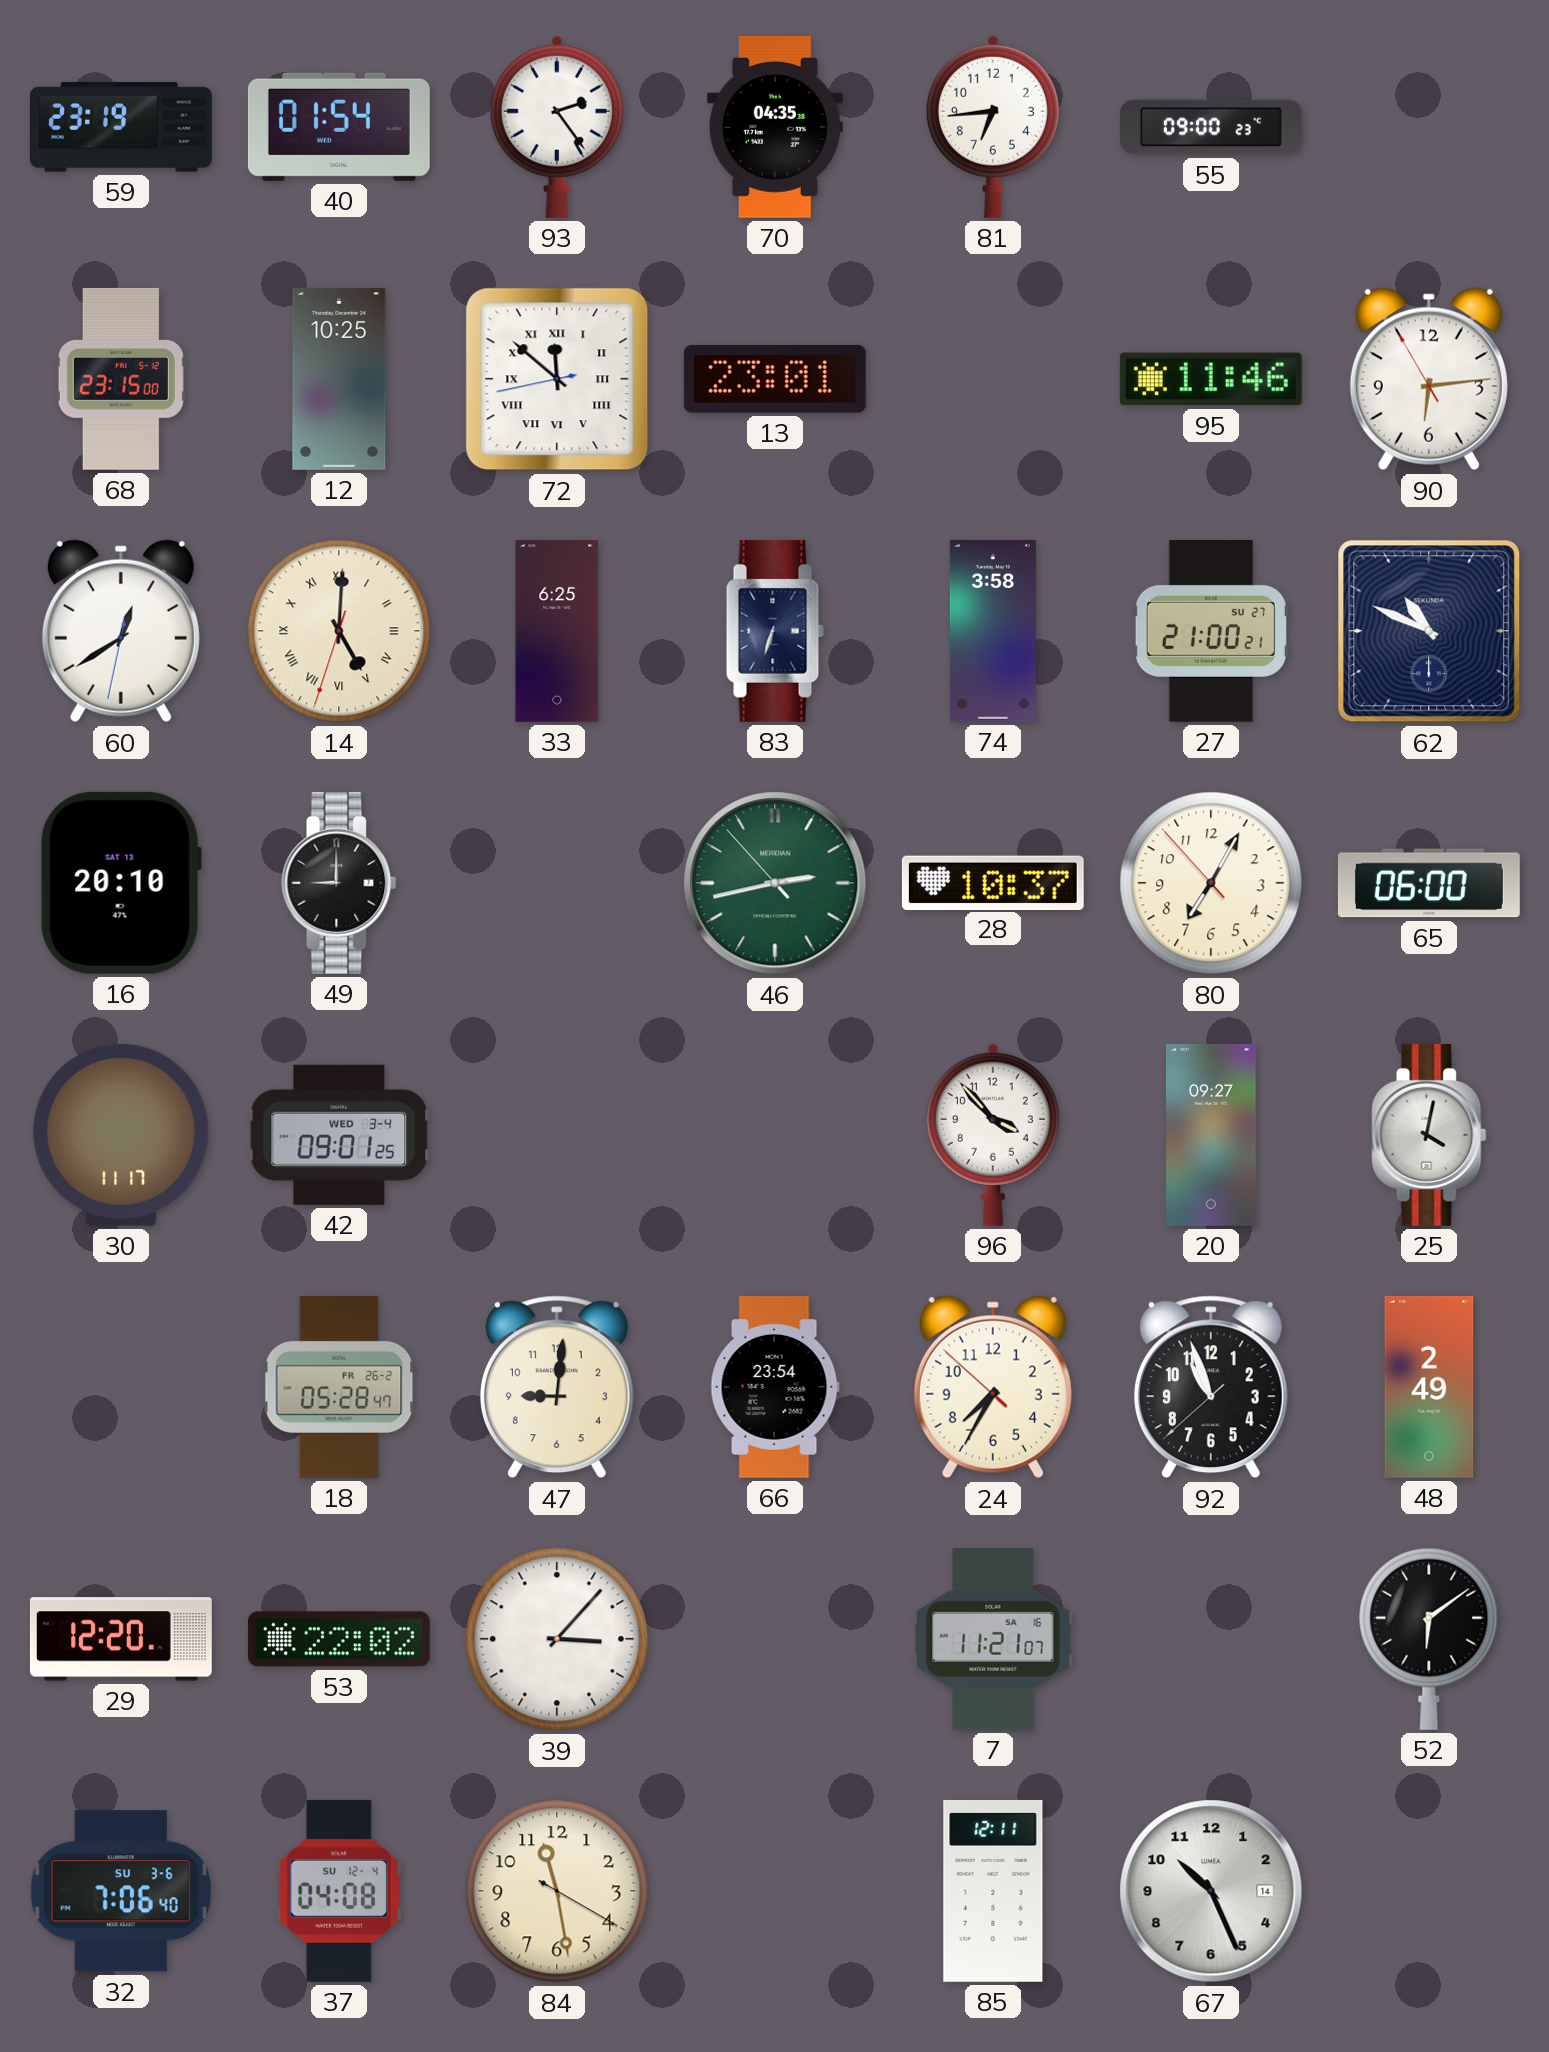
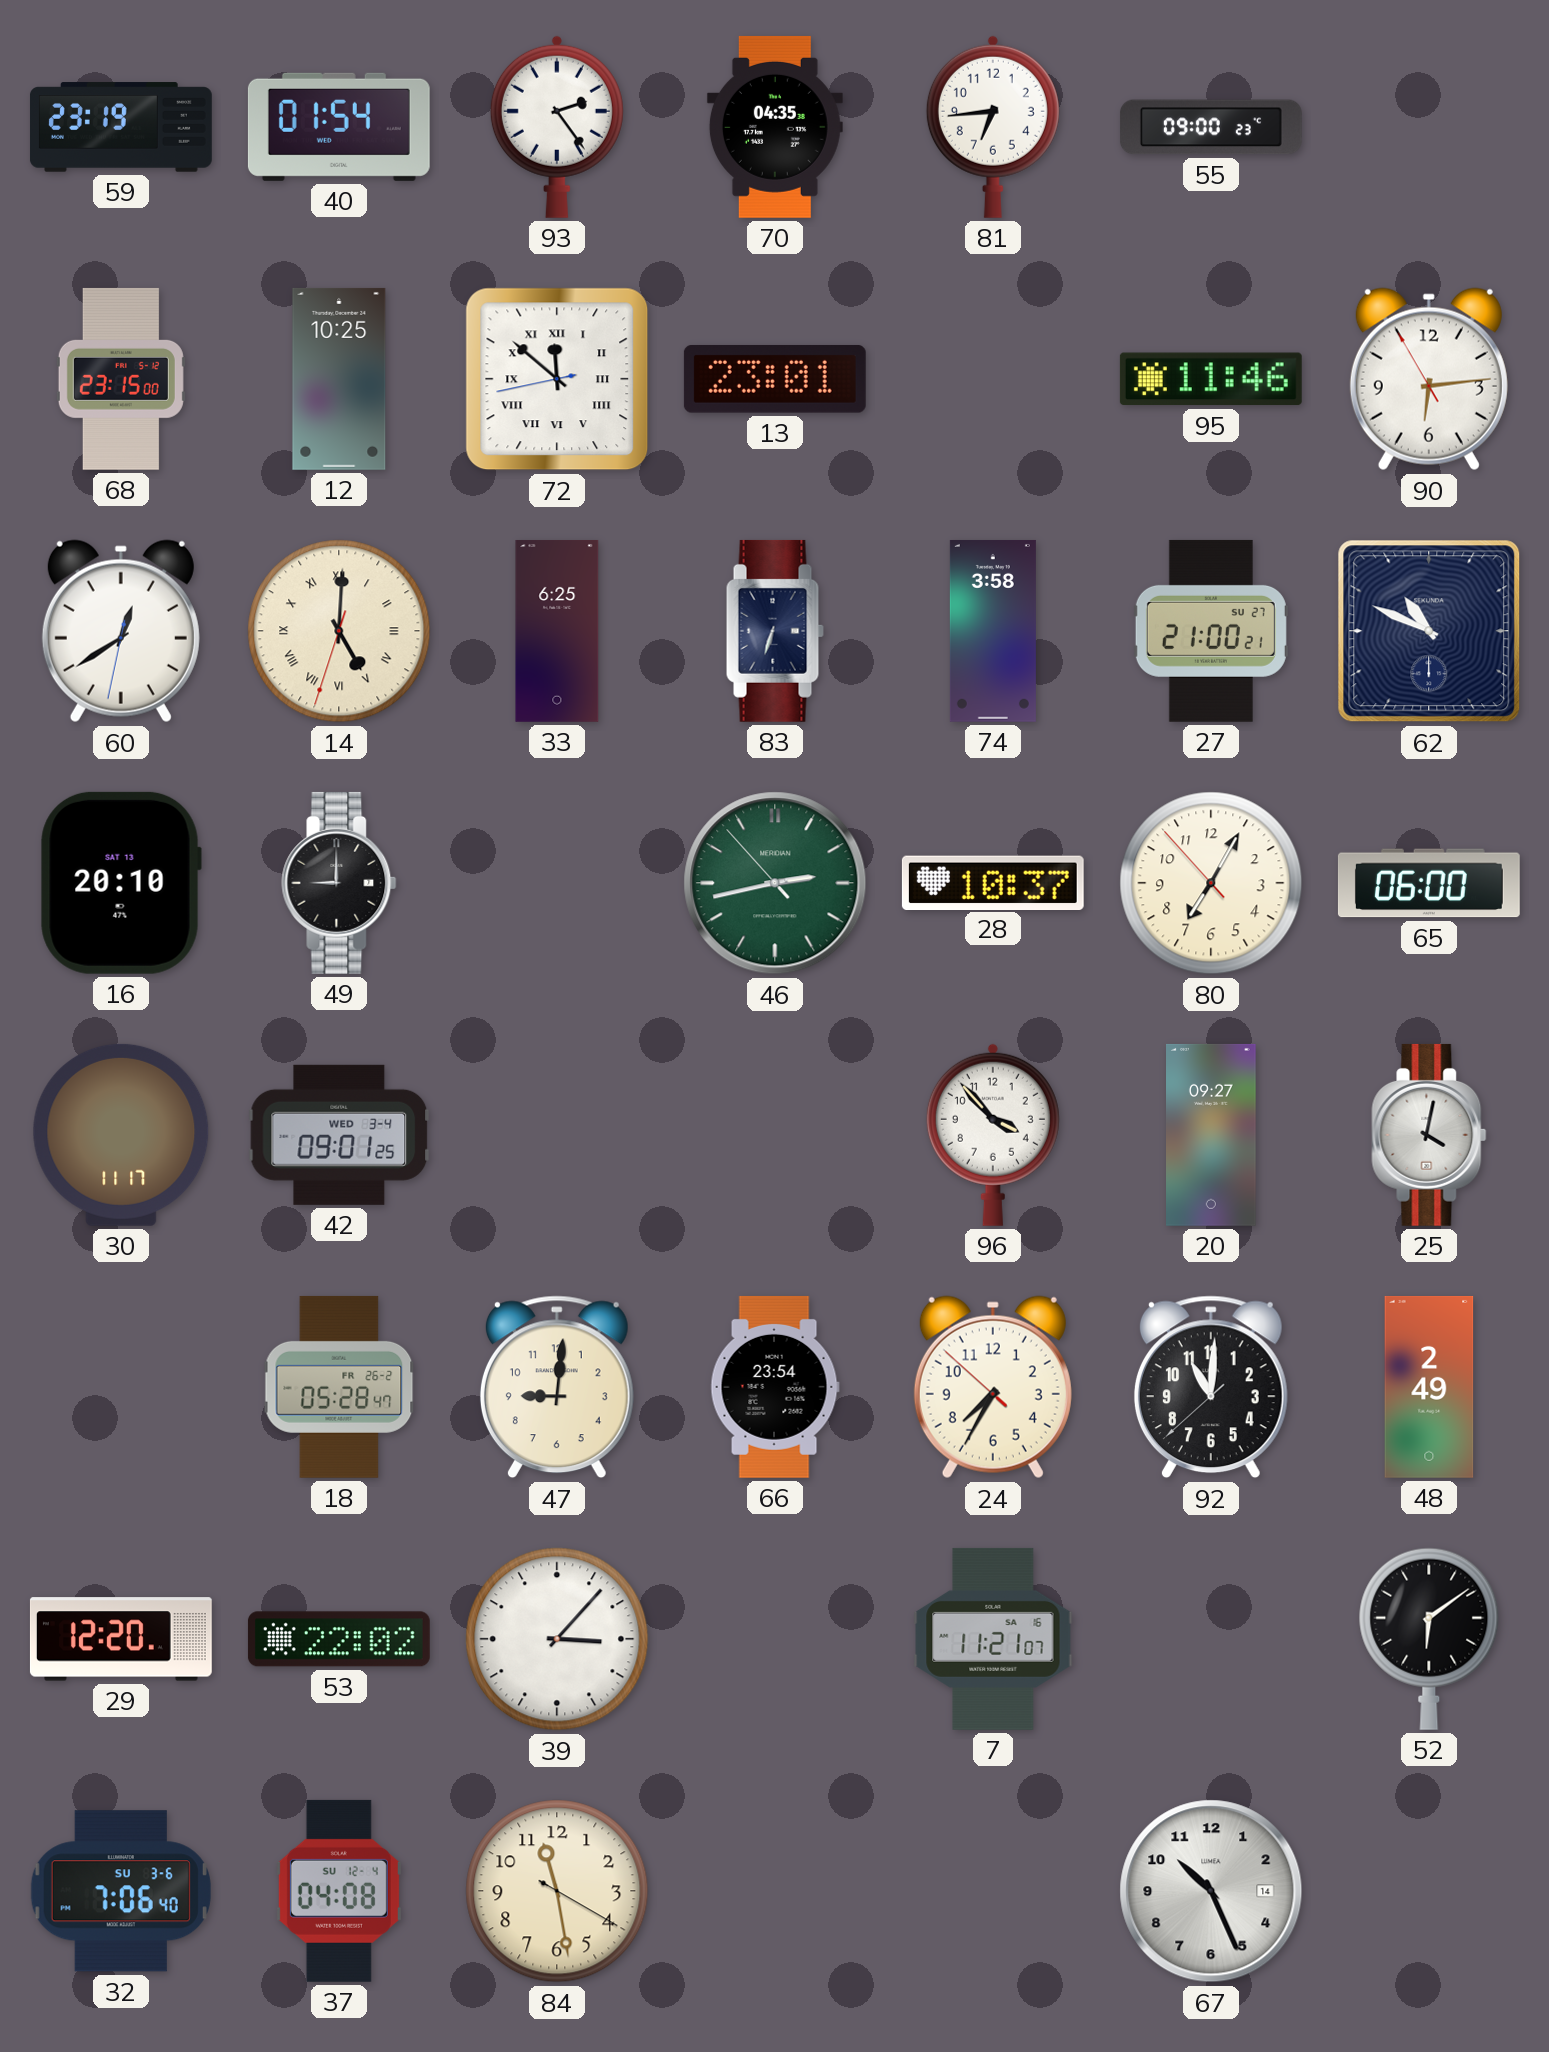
92: 10:56 -> 11:00 (1211, 1387)
85: 12:11 -> none (993, 1891)
